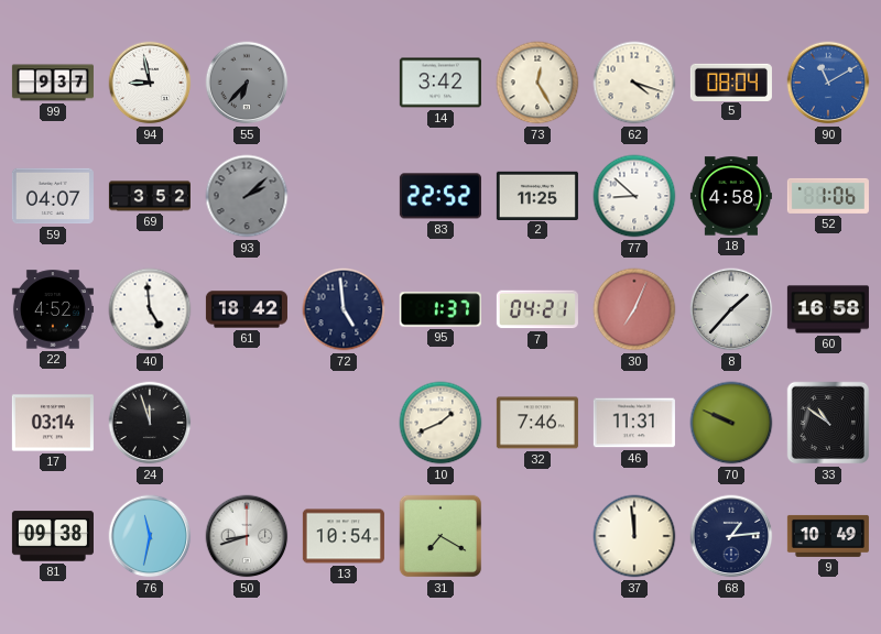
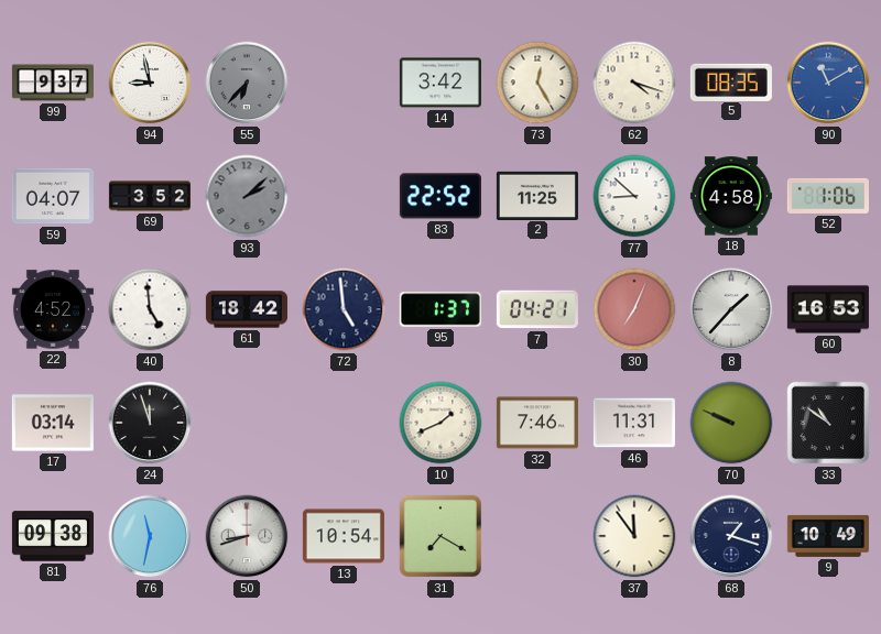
5: 08:04 -> 08:35 (731, 81)
60: 16:58 -> 16:53 (828, 309)
37: 11:59 -> 11:54 (634, 536)
68: 1:14 -> 1:18 (731, 536)
